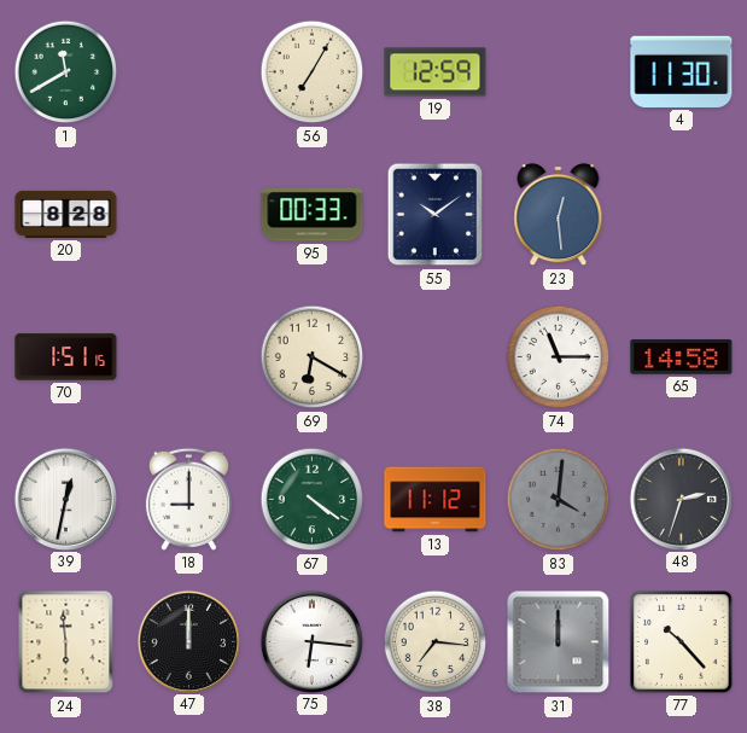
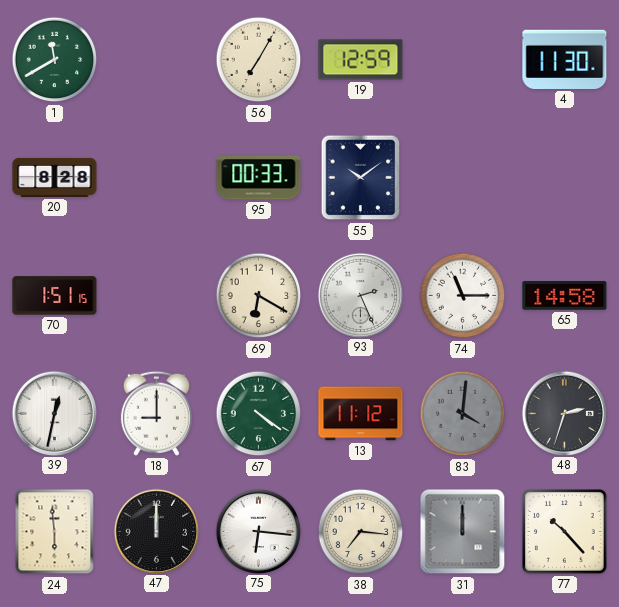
23: 12:29 -> none (559, 215)
93: none -> 2:26 (360, 295)
